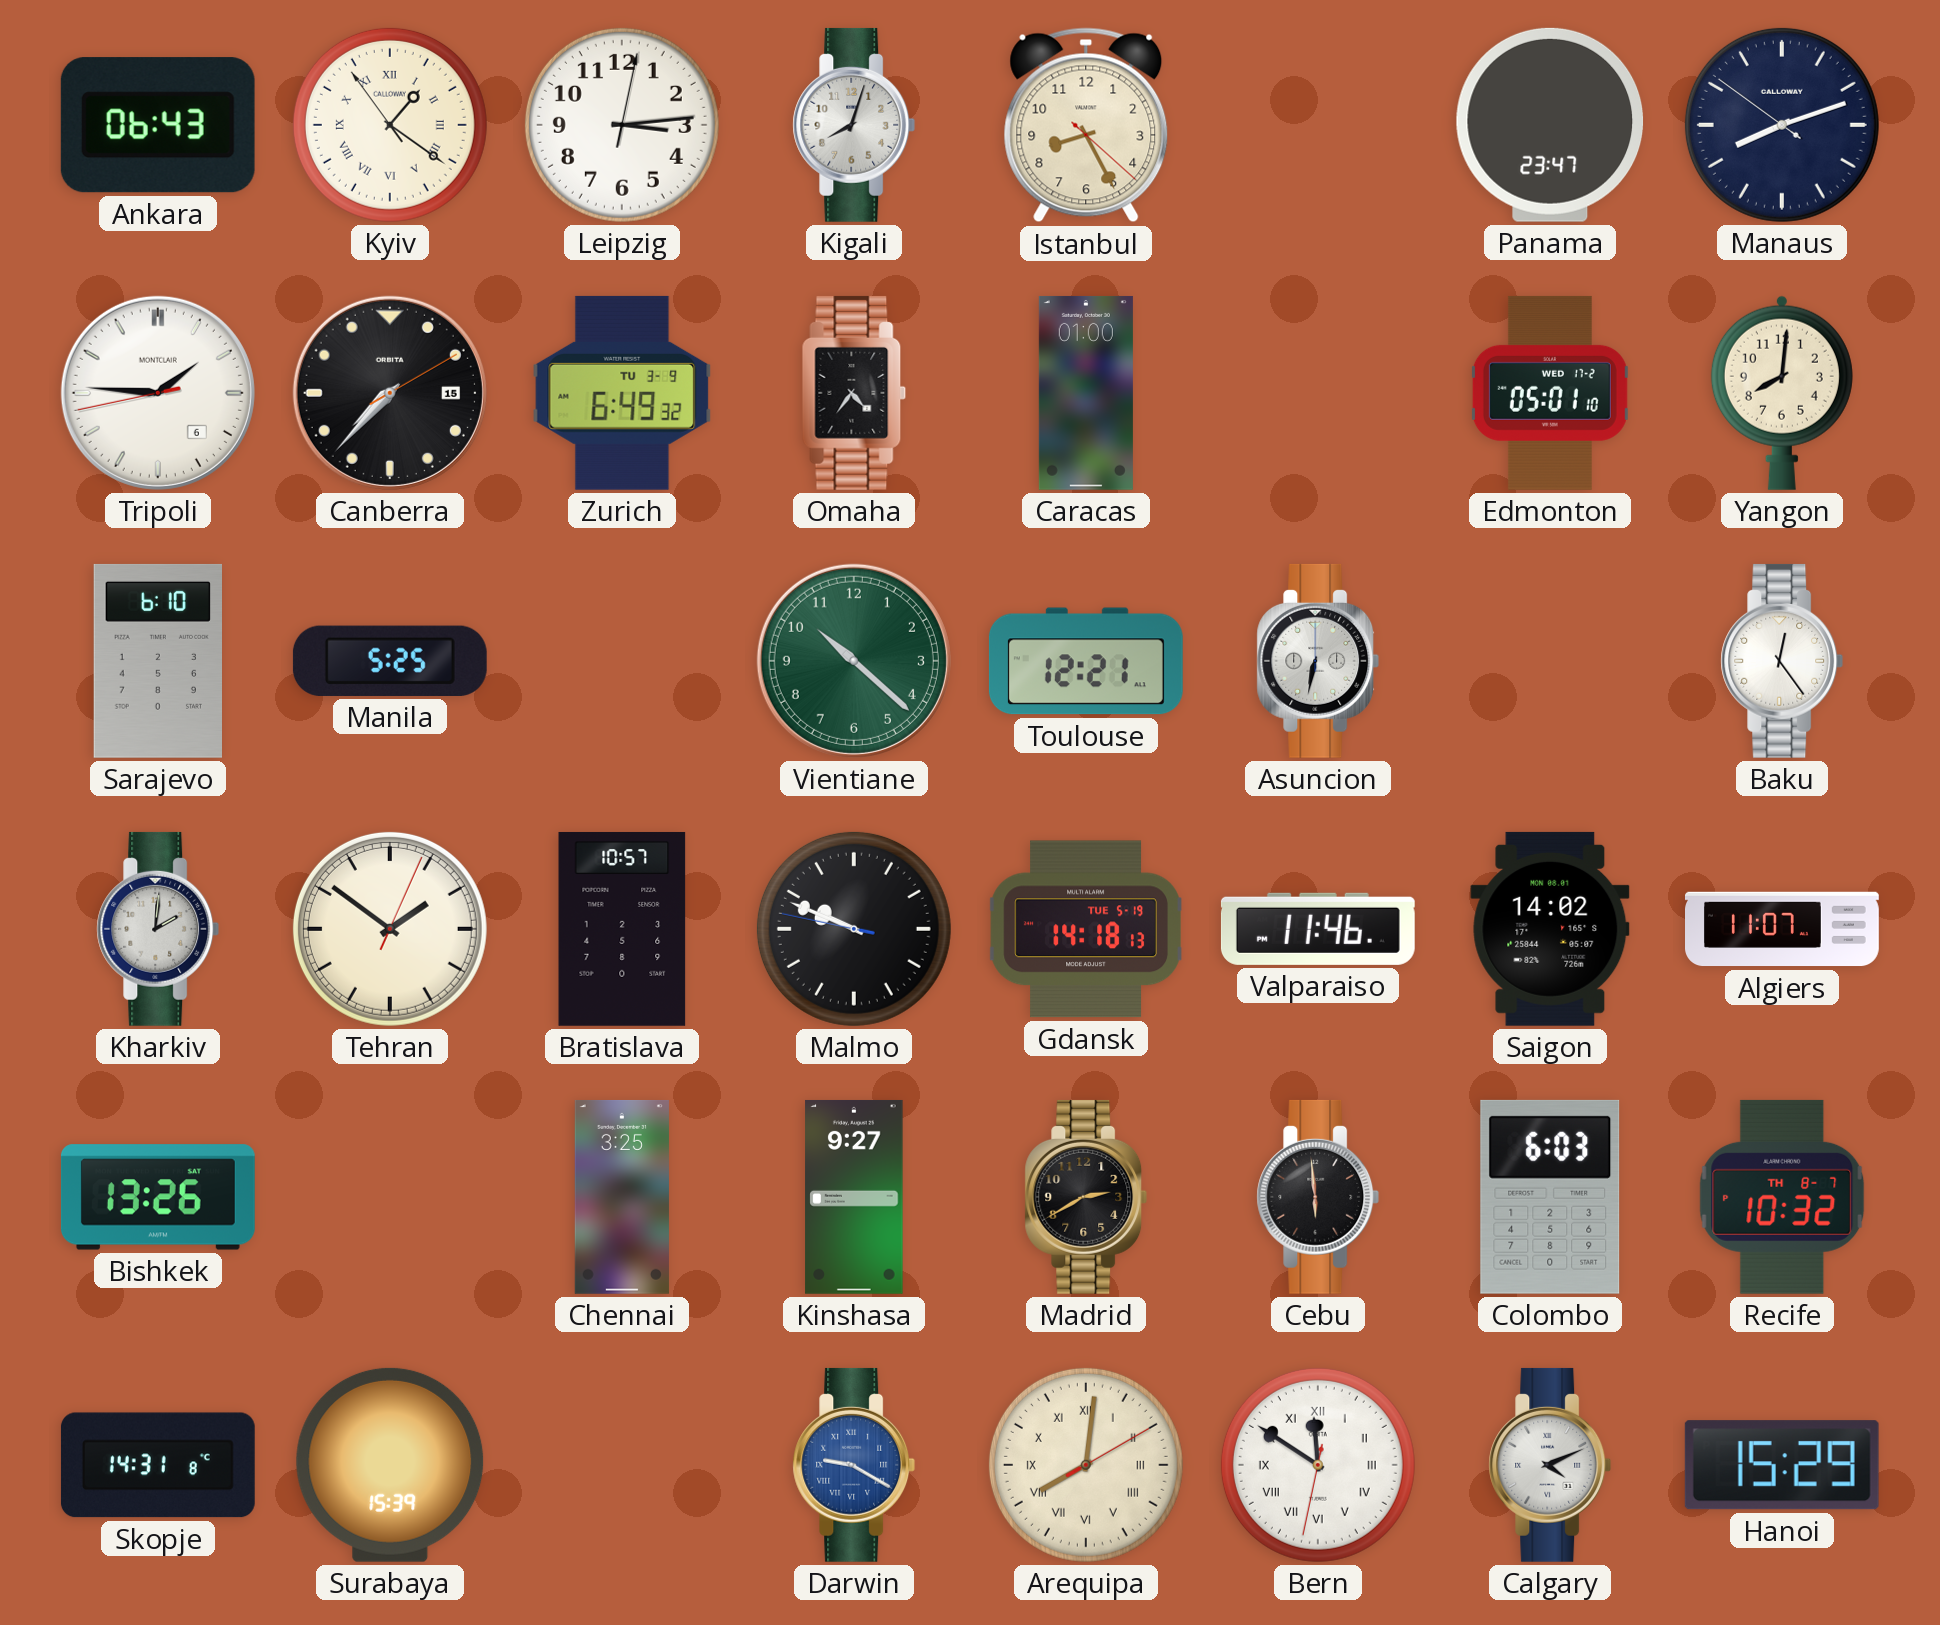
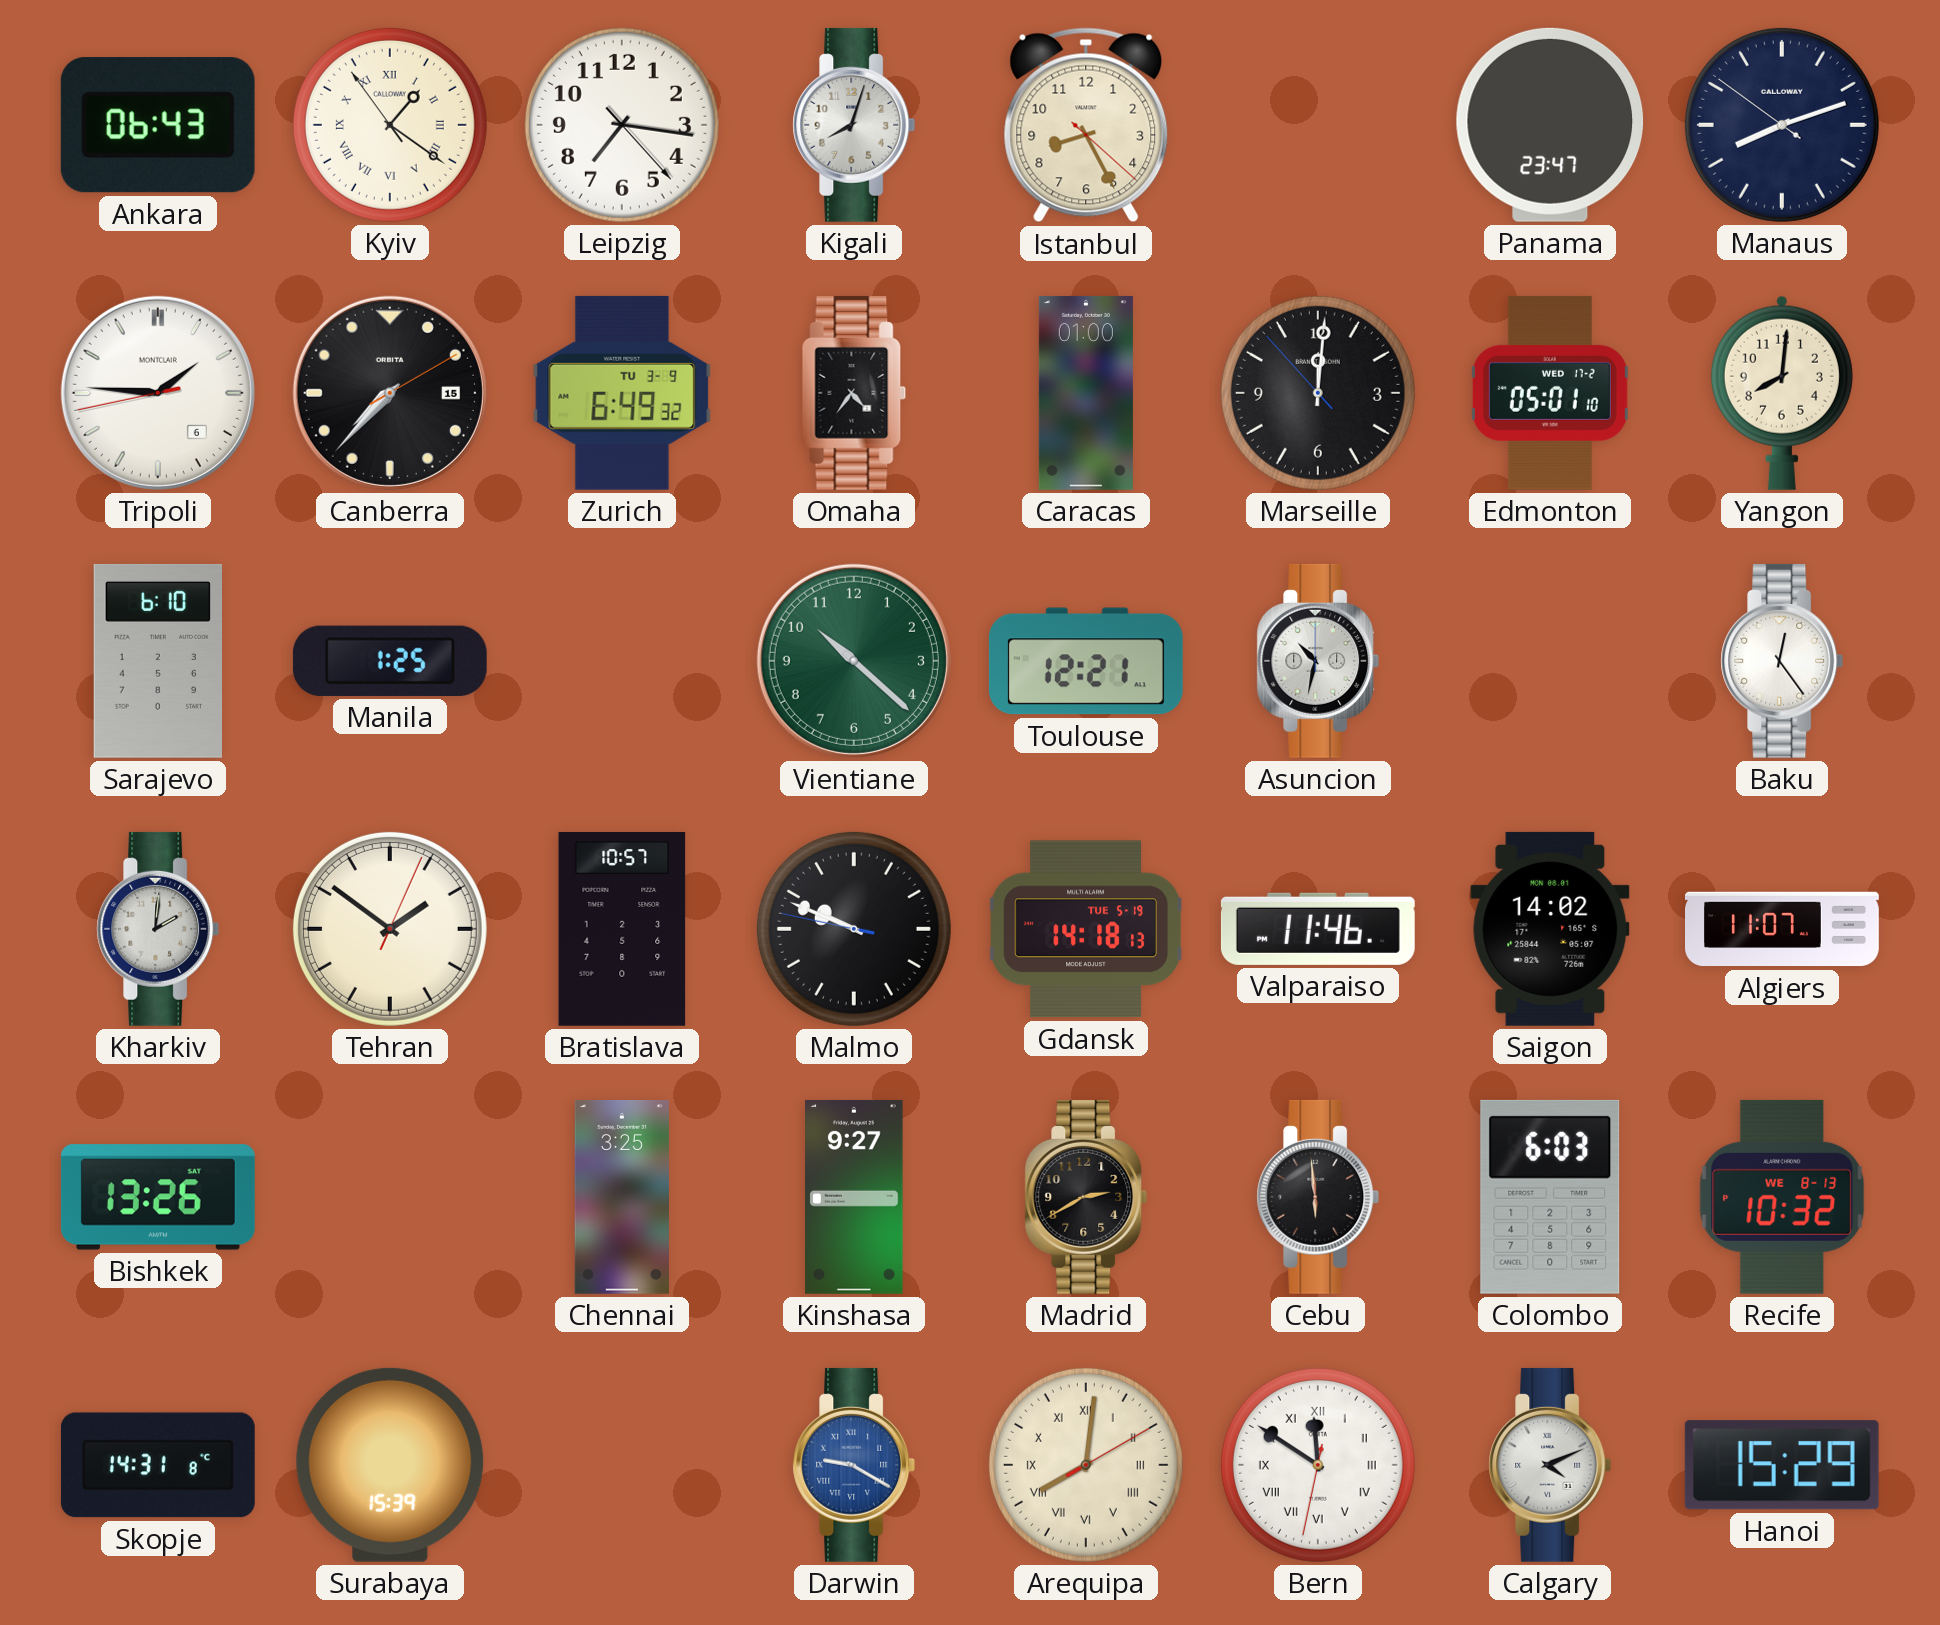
Leipzig: 3:14 -> 7:16 (622, 125)
Marseille: none -> 12:00 (1318, 393)
Manila: 5:25 -> 1:25 (390, 661)
Asuncion: 6:32 -> 10:32 (1318, 661)
Recife date: TH 8-7 -> WE 8-13 (1782, 1197)
